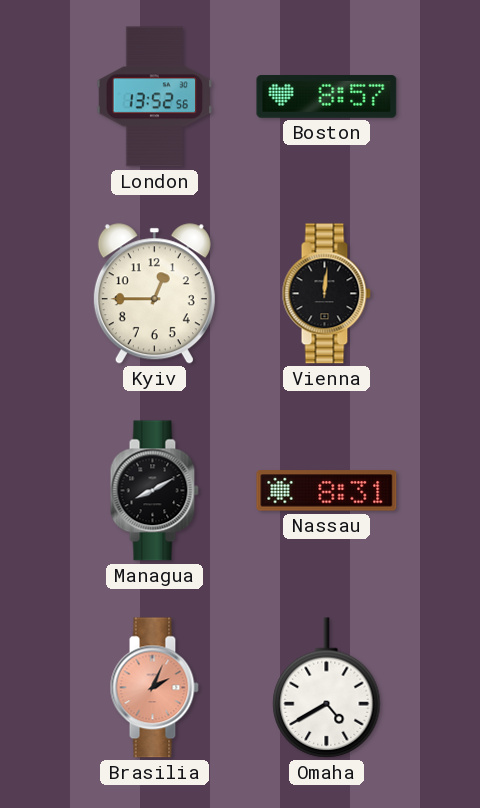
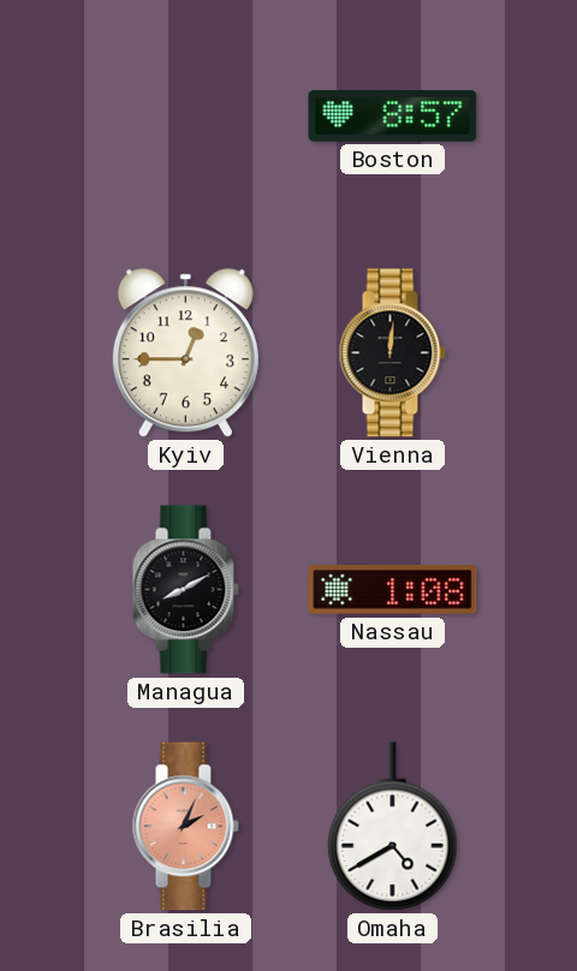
London: 13:52 -> none (155, 97)
Nassau: 8:31 -> 1:08 (393, 590)
